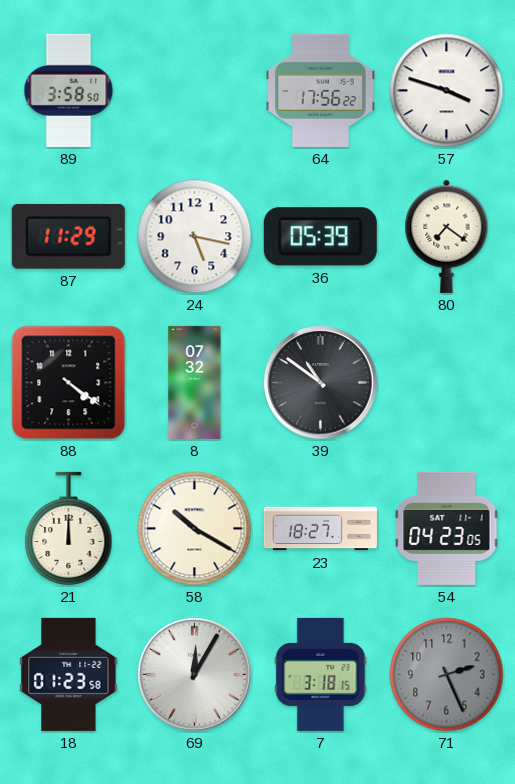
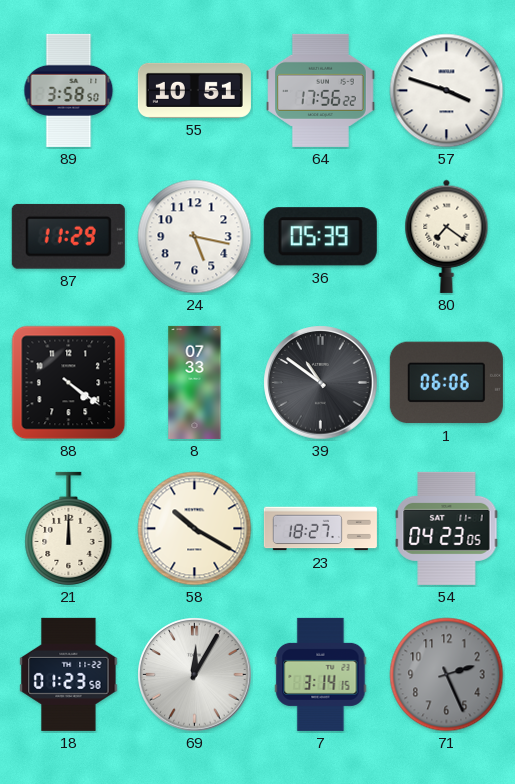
55: none -> 10:51 (194, 90)
8: 07:32 -> 07:33 (195, 382)
1: none -> 06:06 (446, 383)
7: 3:18 -> 3:14 (321, 674)
